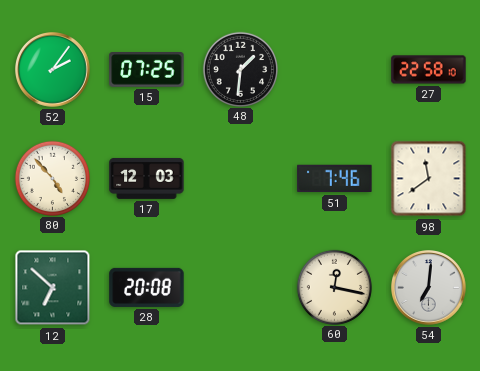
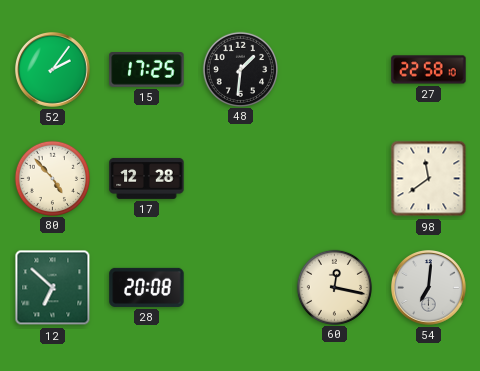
15: 07:25 -> 17:25 (147, 70)
17: 12:03 -> 12:28 (147, 178)
51: 7:46 -> none (335, 179)
